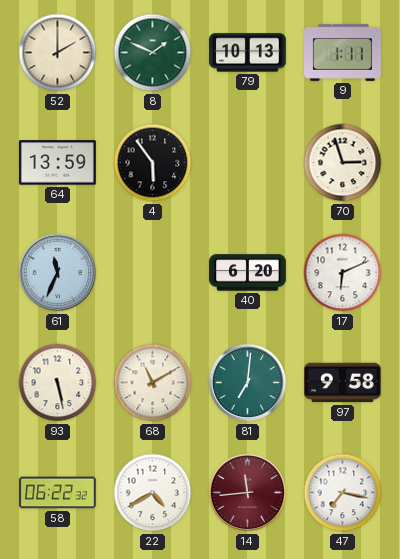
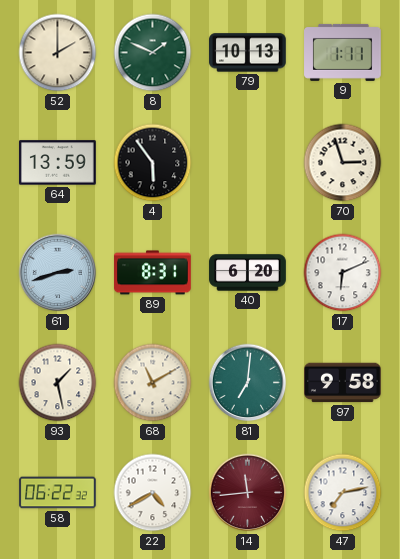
61: 11:34 -> 2:42 (58, 273)
89: none -> 8:31 (153, 273)
93: 5:28 -> 1:28 (58, 383)
47: 7:17 -> 7:13 (343, 493)
